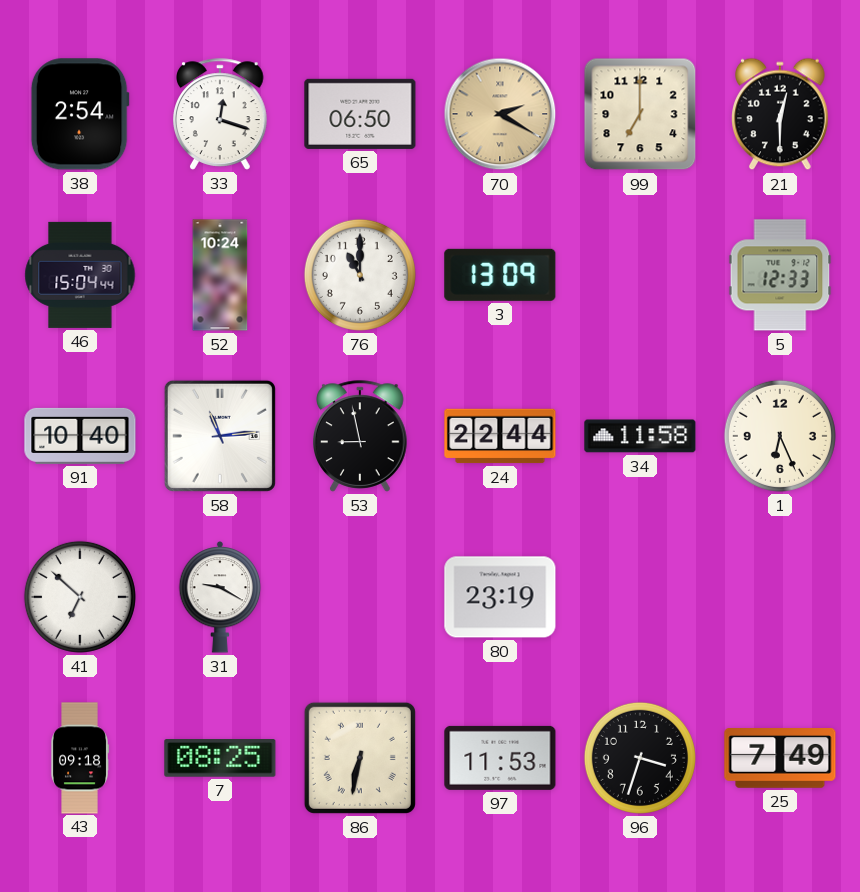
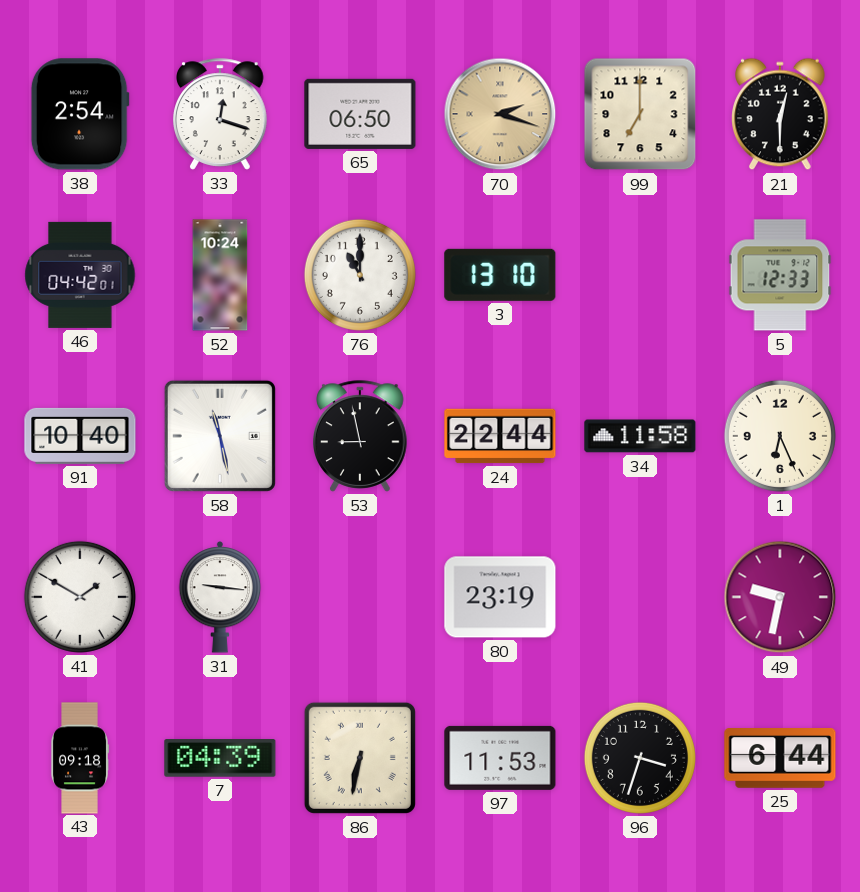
70: 2:20 -> 2:18 (500, 114)
46: 15:04 -> 04:42 (80, 275)
3: 13:09 -> 13:10 (500, 275)
58: 11:14 -> 11:28 (220, 436)
41: 6:52 -> 1:50 (80, 597)
31: 9:20 -> 9:16 (220, 598)
49: none -> 9:32 (780, 597)
7: 08:25 -> 04:39 (220, 758)
25: 7:49 -> 6:44 (780, 759)
